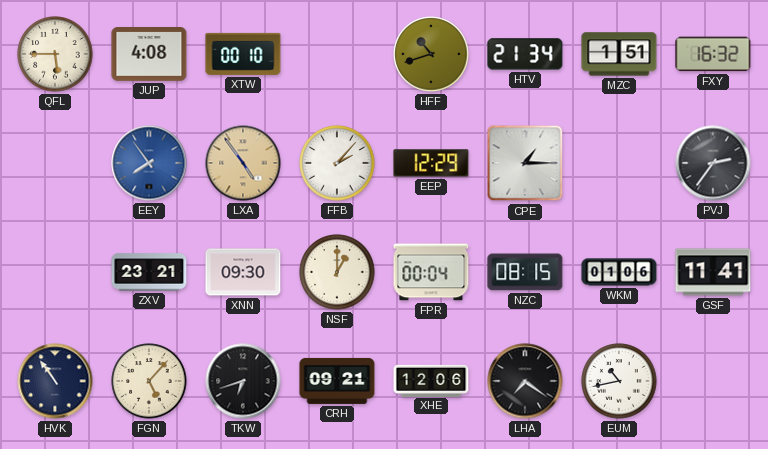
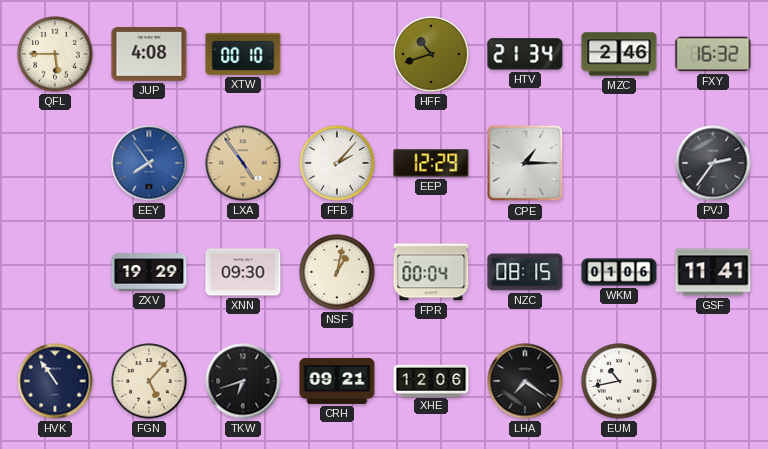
MZC: 1:51 -> 2:46 (619, 54)
ZXV: 23:21 -> 19:29 (149, 272)
NSF: 1:00 -> 1:02 (337, 272)
